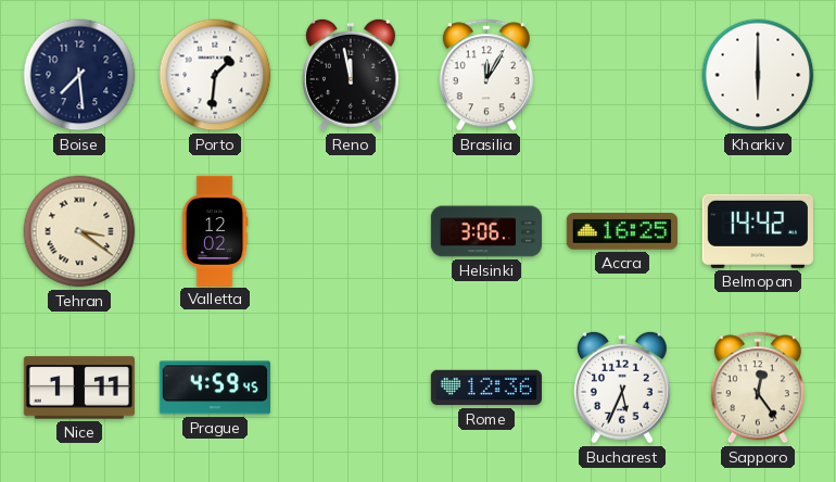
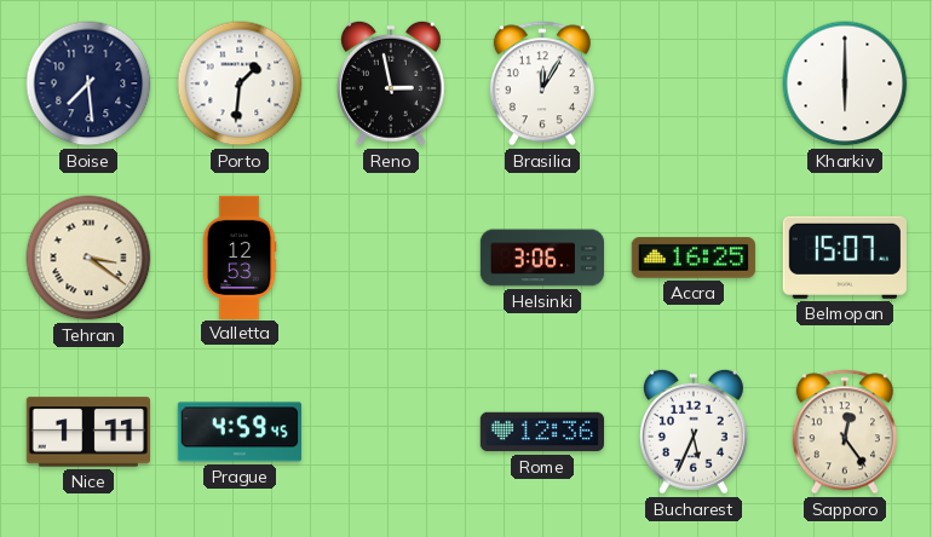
Reno: 11:58 -> 2:58 (391, 83)
Valletta: 12:02 -> 12:53 (240, 256)
Belmopan: 14:42 -> 15:07 (845, 258)
